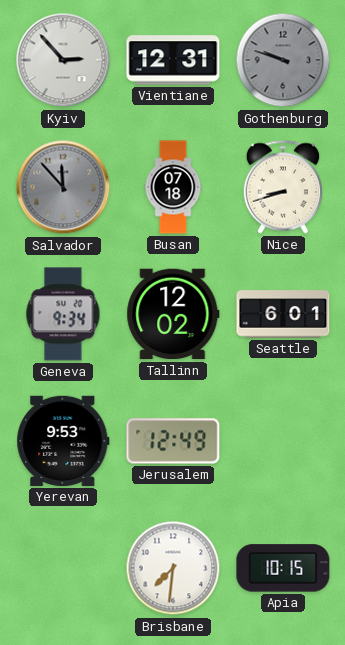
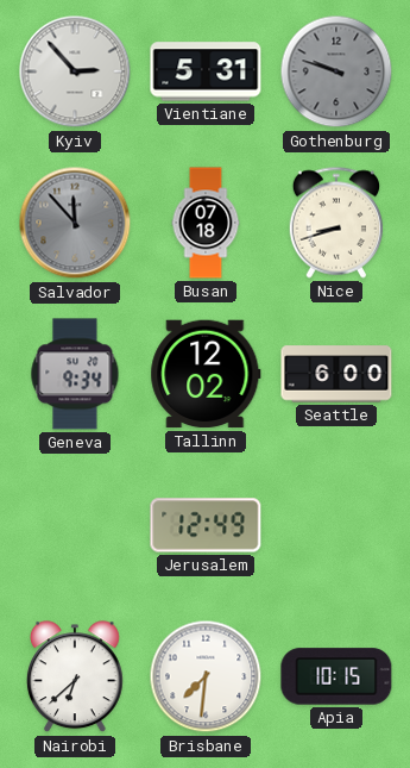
Vientiane: 12:31 -> 5:31 (206, 71)
Seattle: 6:01 -> 6:00 (336, 374)
Yerevan: 9:53 -> none (63, 441)
Nairobi: none -> 6:38 (75, 678)
